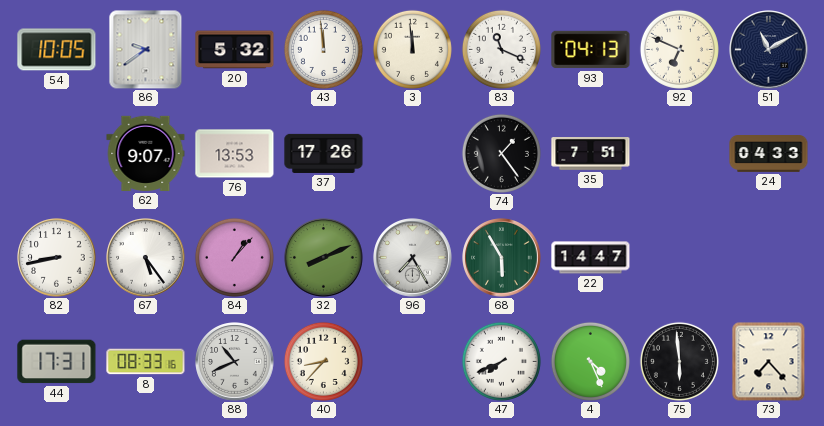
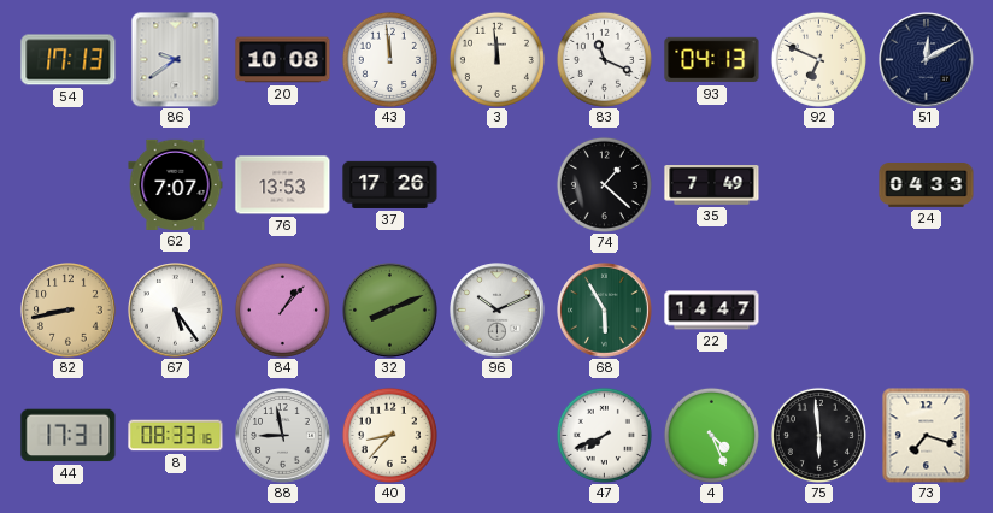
54: 10:05 -> 17:13 (69, 60)
20: 5:32 -> 10:08 (283, 60)
51: 11:10 -> 12:10 (927, 60)
62: 9:07 -> 7:07 (176, 184)
74: 1:24 -> 1:22 (604, 184)
35: 7:51 -> 7:49 (712, 185)
82 dial: white -> champagne (69, 311)
96: 7:25 -> 10:11 (498, 311)
88: 10:41 -> 8:58 (283, 436)
73: 7:23 -> 7:18 (927, 436)
